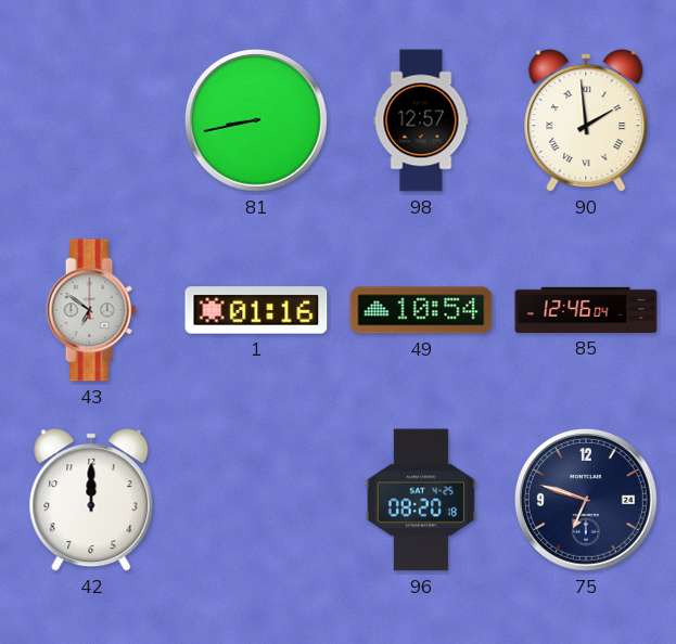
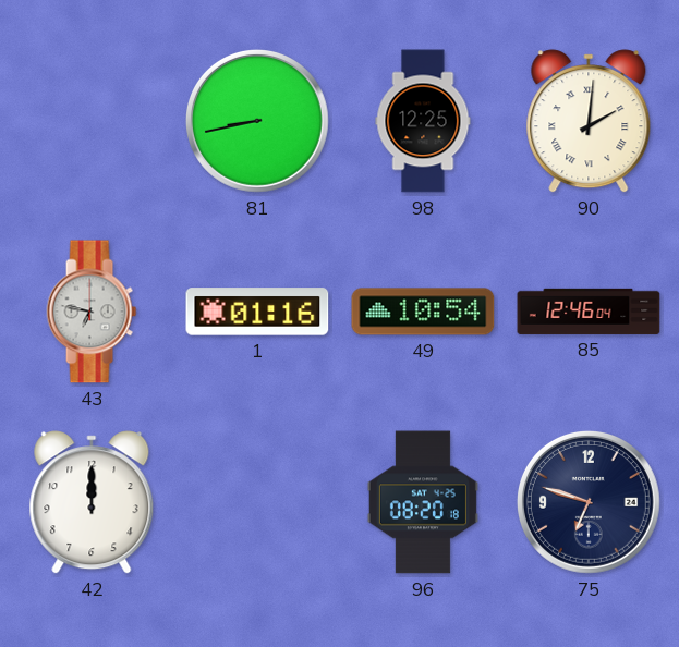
98: 12:57 -> 12:25 (423, 121)
90: 1:59 -> 2:01 (589, 121)
43: 6:51 -> 6:47 (92, 312)
